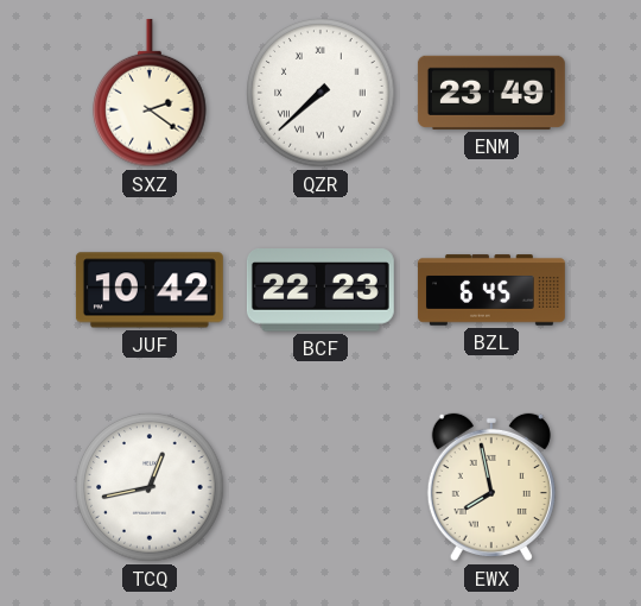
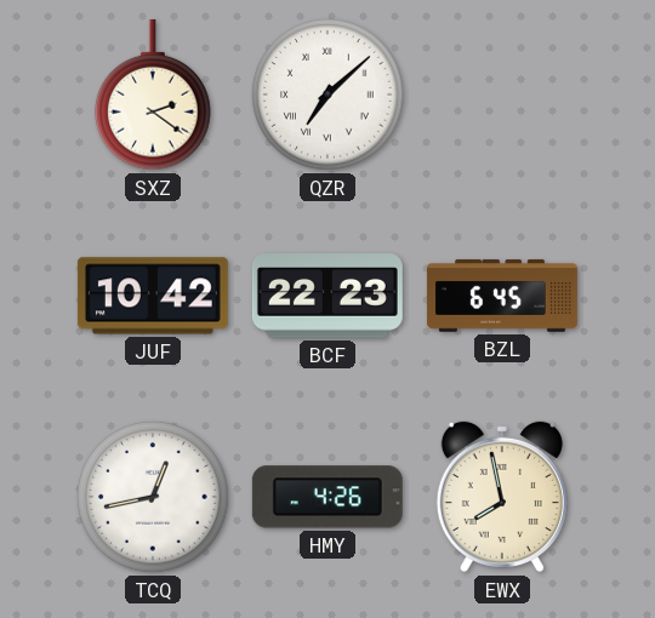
QZR: 7:38 -> 7:08 (327, 95)
ENM: 23:49 -> none (491, 93)
HMY: none -> 4:26 (327, 497)
